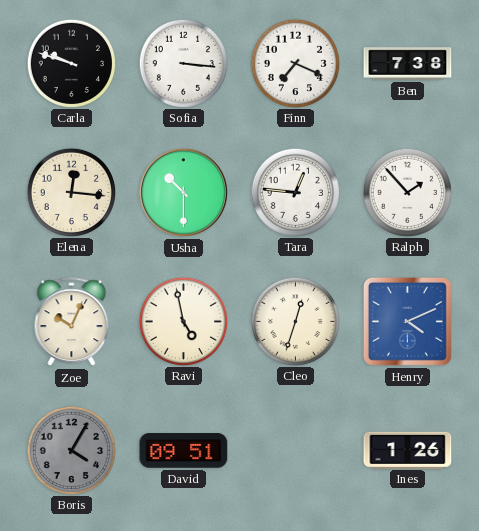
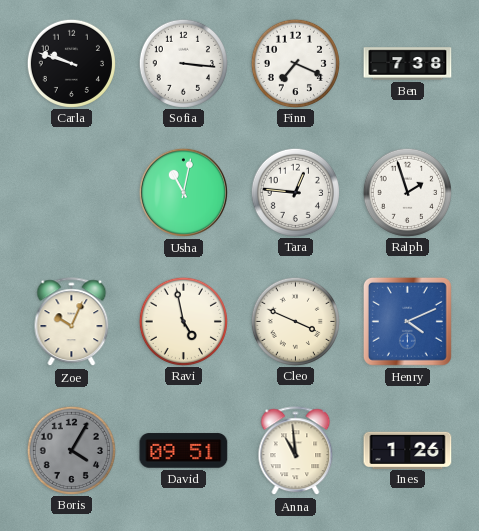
Elena: 12:16 -> none (71, 192)
Usha: 10:30 -> 11:02 (183, 192)
Ralph: 1:53 -> 1:57 (407, 192)
Cleo: 12:33 -> 3:49 (295, 321)
Anna: none -> 10:59 (296, 451)
